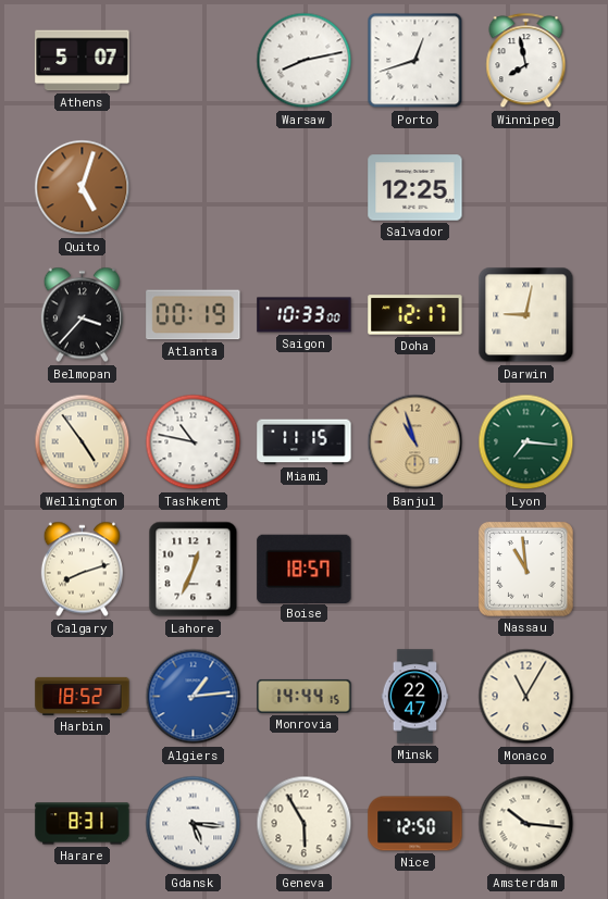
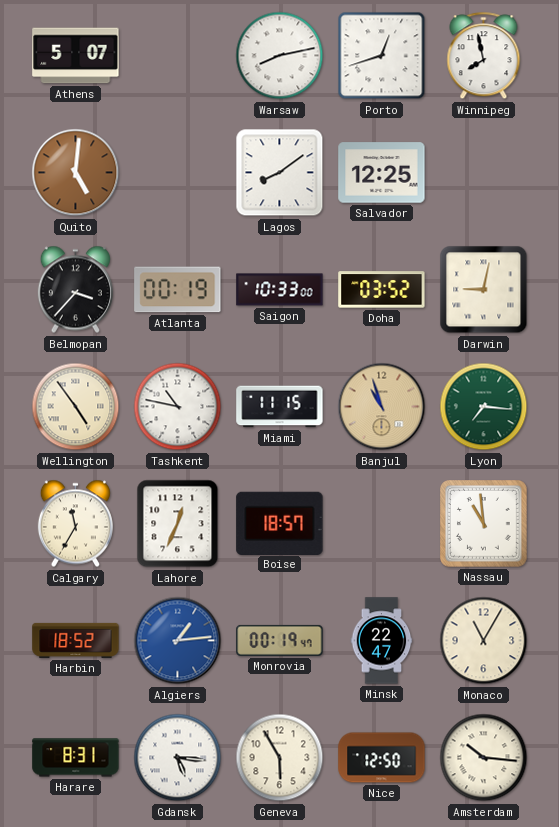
Quito: 5:03 -> 5:01 (76, 173)
Lagos: none -> 8:09 (280, 173)
Doha: 12:17 -> 03:52 (382, 290)
Calgary: 8:12 -> 11:35 (75, 524)
Monrovia: 14:44 -> 00:19 (280, 640)
